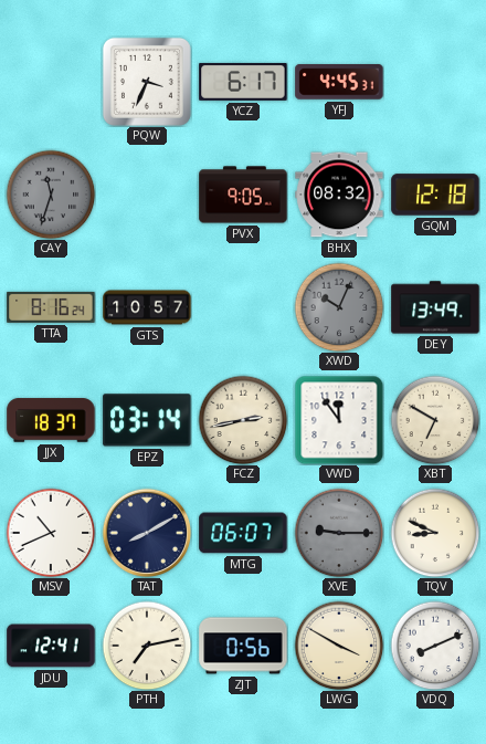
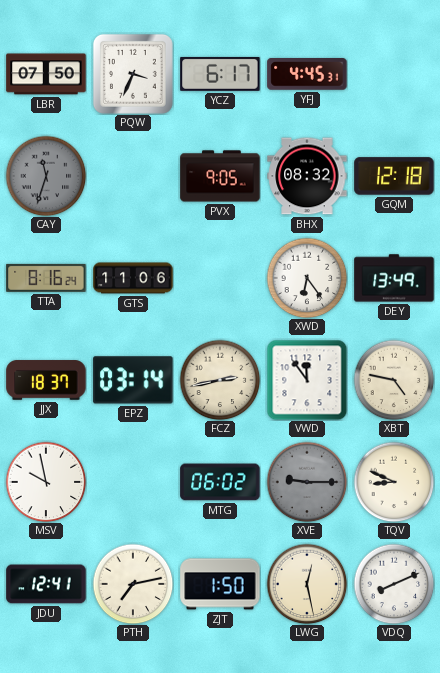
LBR: none -> 07:50 (46, 74)
GTS: 10:57 -> 11:06 (133, 278)
XWD: 10:04 -> 6:24 (307, 278)
XWD dial: grey -> white (307, 278)
XBT: 6:50 -> 4:47 (394, 380)
MSV: 10:41 -> 9:58 (46, 482)
TAT: 8:10 -> none (147, 533)
MTG: 06:07 -> 06:02 (220, 482)
ZJT: 0:56 -> 1:50 (220, 584)
LWG: 3:50 -> 12:28 (307, 584)
